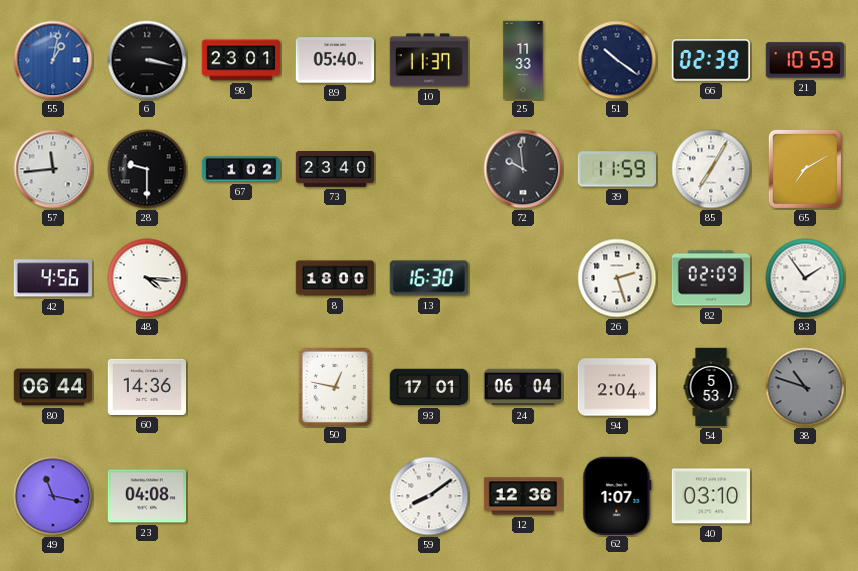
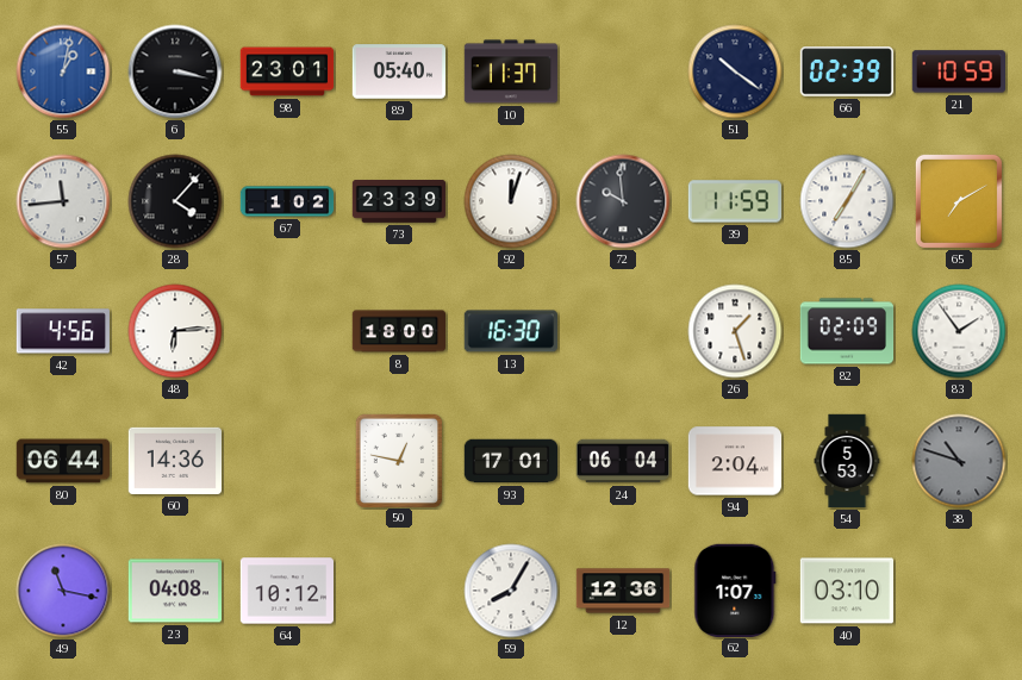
25: 11:33 -> none (523, 60)
28: 9:30 -> 4:07 (175, 201)
73: 23:40 -> 23:39 (399, 202)
92: none -> 12:03 (511, 201)
48: 4:16 -> 6:14 (175, 331)
26: 2:27 -> 1:27 (735, 331)
64: none -> 10:12 (286, 591)
59: 8:09 -> 8:05 (511, 591)
